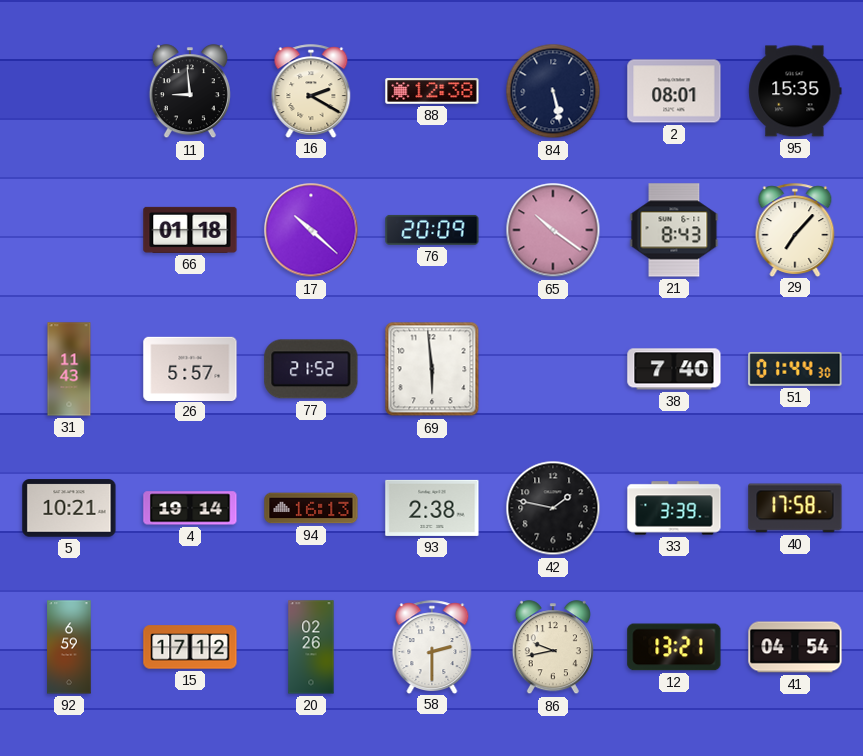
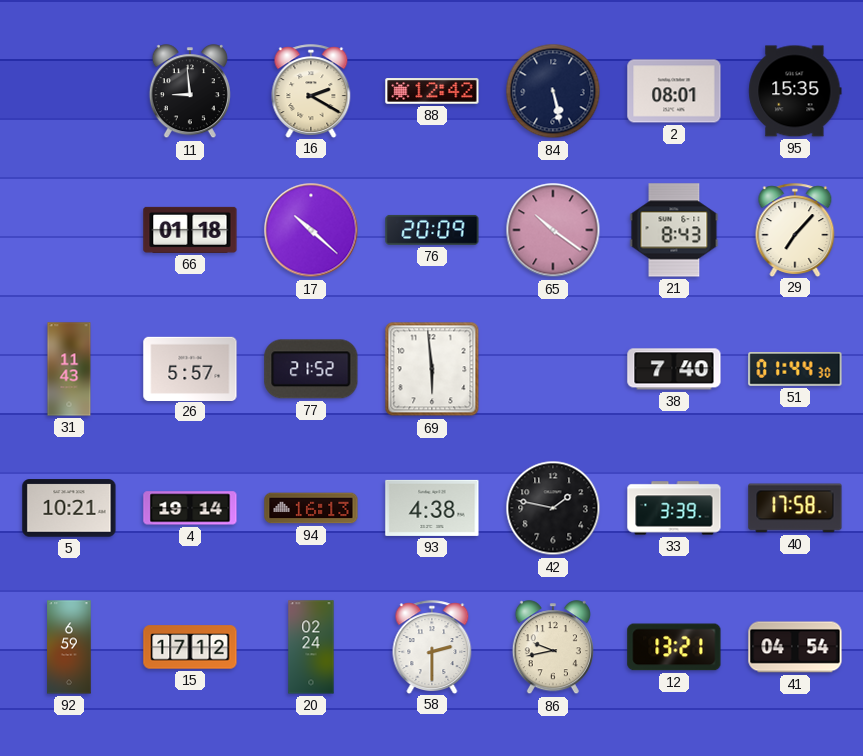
88: 12:38 -> 12:42 (432, 91)
93: 2:38 -> 4:38 (432, 508)
20: 02:26 -> 02:24 (311, 647)
